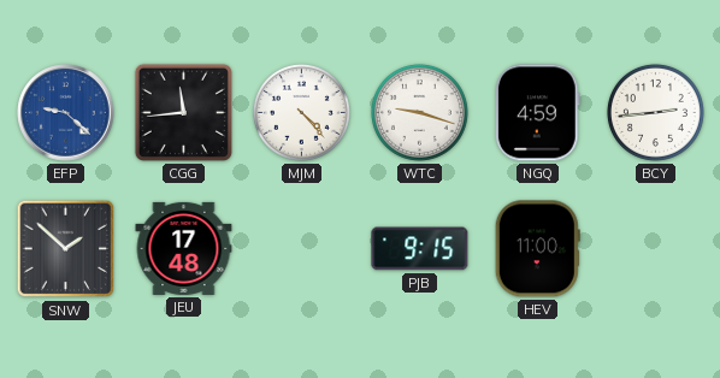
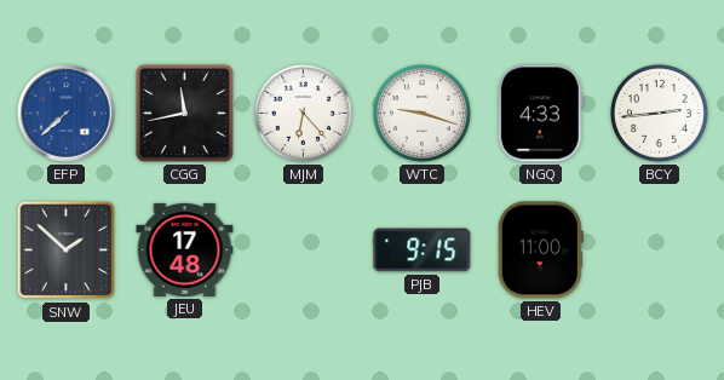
EFP: 9:22 -> 7:38 (67, 114)
CGG: 11:44 -> 11:43 (184, 113)
MJM: 4:23 -> 6:23 (303, 113)
NGQ: 4:59 -> 4:33 (540, 114)
